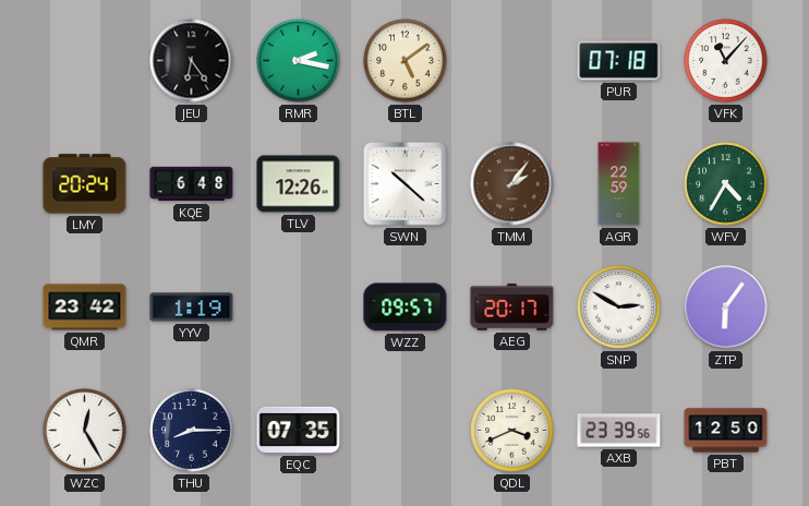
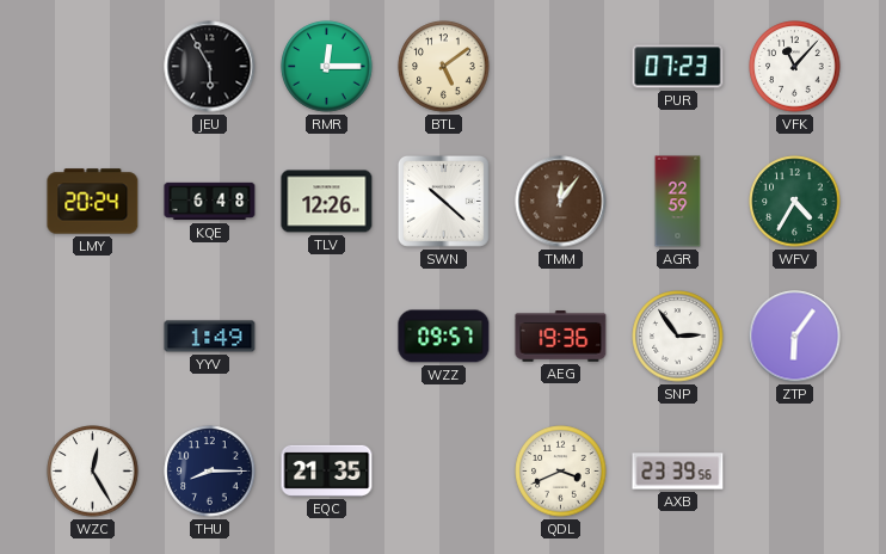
JEU: 6:24 -> 5:55 (210, 67)
RMR: 2:17 -> 12:15 (327, 67)
PUR: 07:18 -> 07:23 (678, 67)
TMM: 2:06 -> 12:06 (561, 202)
QMR: 23:42 -> none (85, 308)
YYV: 1:19 -> 1:49 (210, 337)
AEG: 20:17 -> 19:36 (561, 337)
SNP: 2:50 -> 2:54 (678, 337)
EQC: 07:35 -> 21:35 (327, 470)
PBT: 12:50 -> none (726, 431)
